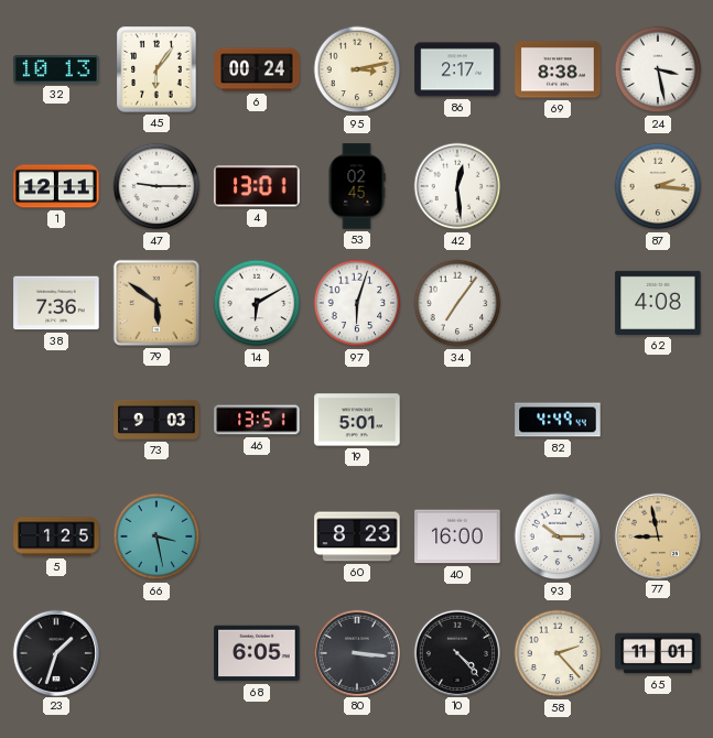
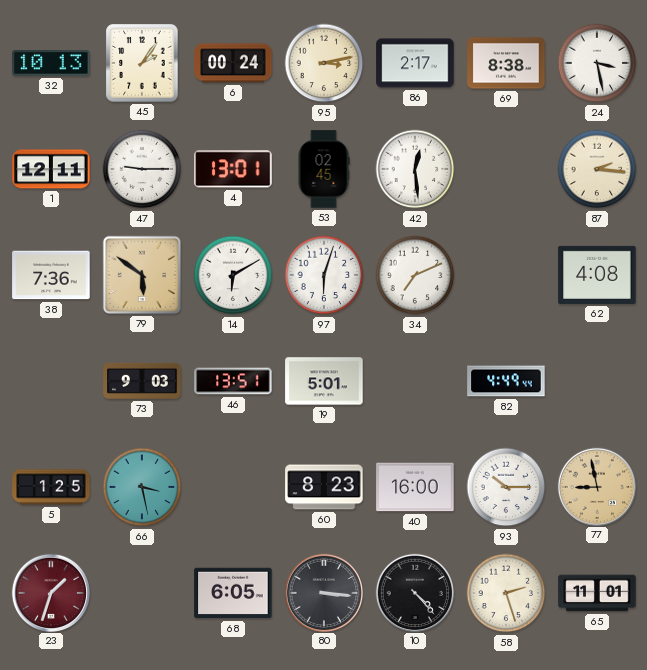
45: 6:06 -> 2:06 (142, 63)
34: 7:06 -> 7:11 (415, 275)
23 dial: black -> burgundy (50, 592)
58: 2:23 -> 2:27 (506, 593)
